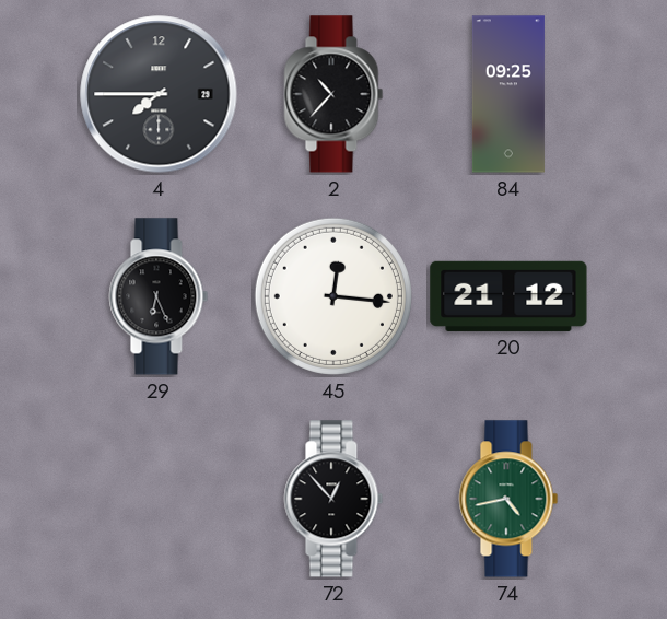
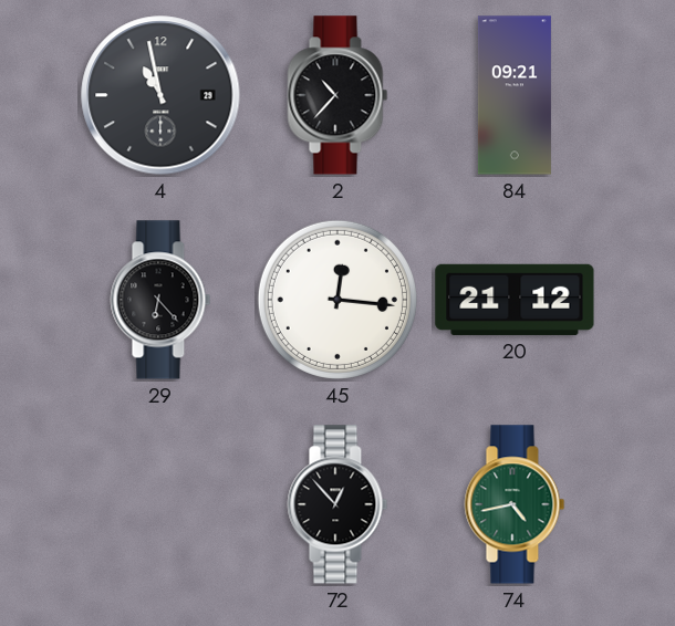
4: 7:45 -> 10:58 (160, 95)
84: 09:25 -> 09:21 (515, 95)
29: 6:26 -> 6:23 (160, 300)
